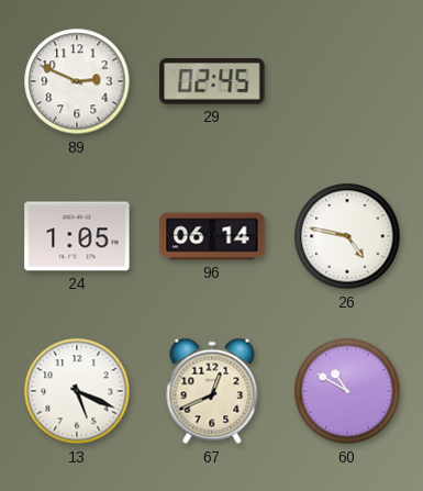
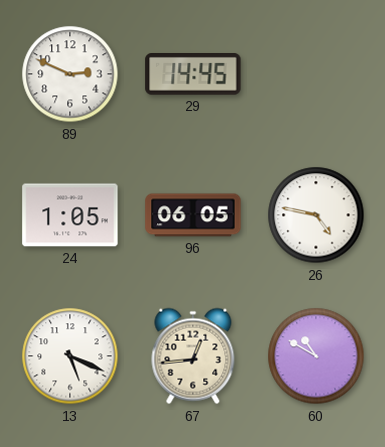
29: 02:45 -> 14:45 (193, 75)
96: 06:14 -> 06:05 (193, 215)
67: 12:41 -> 12:44 (193, 356)
